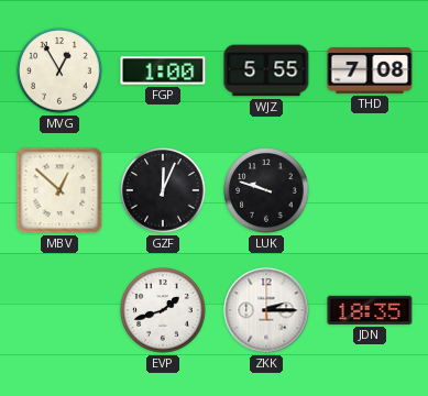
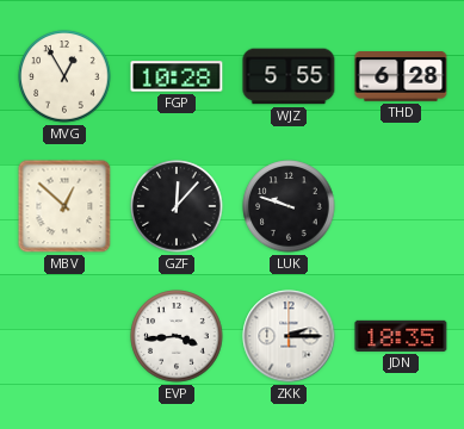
FGP: 1:00 -> 10:28 (177, 76)
THD: 7:08 -> 6:28 (401, 77)
GZF: 12:04 -> 12:07 (177, 206)
EVP: 1:42 -> 3:44 (177, 336)
